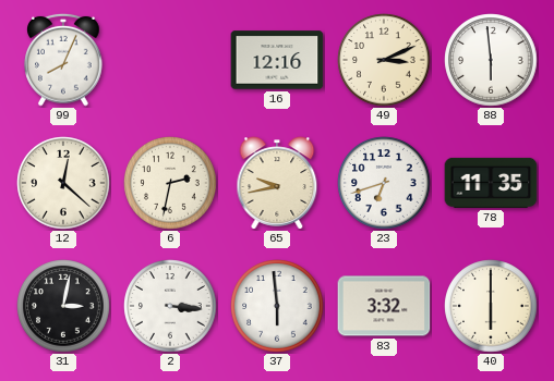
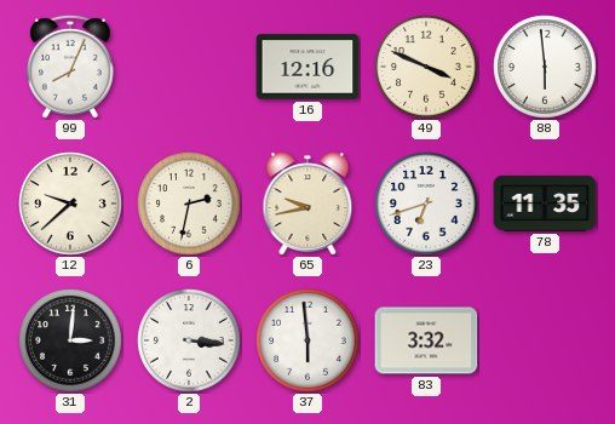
49: 3:11 -> 3:49 (426, 67)
12: 12:22 -> 9:38 (70, 204)
31: 3:02 -> 3:01 (70, 340)
40: 6:00 -> none (491, 306)
